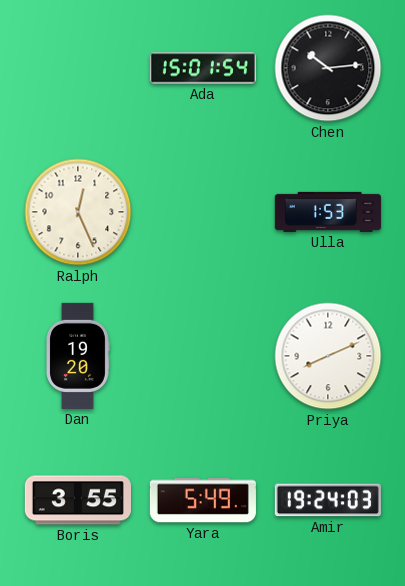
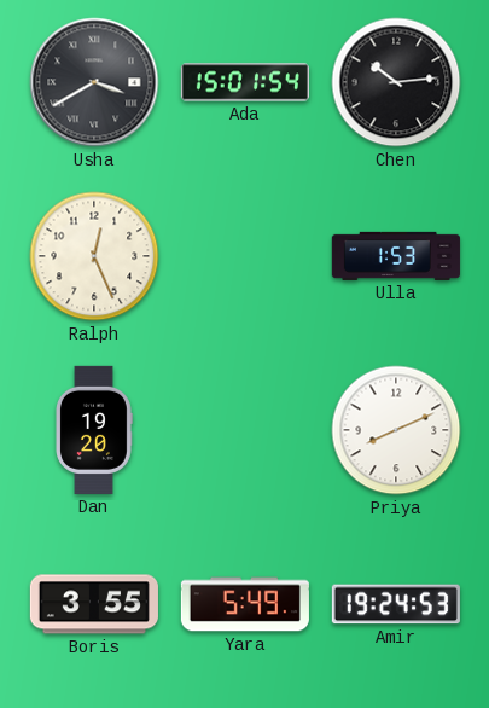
Usha: none -> 3:40 (94, 82)
Amir: 19:24:03 -> 19:24:53 (396, 604)
